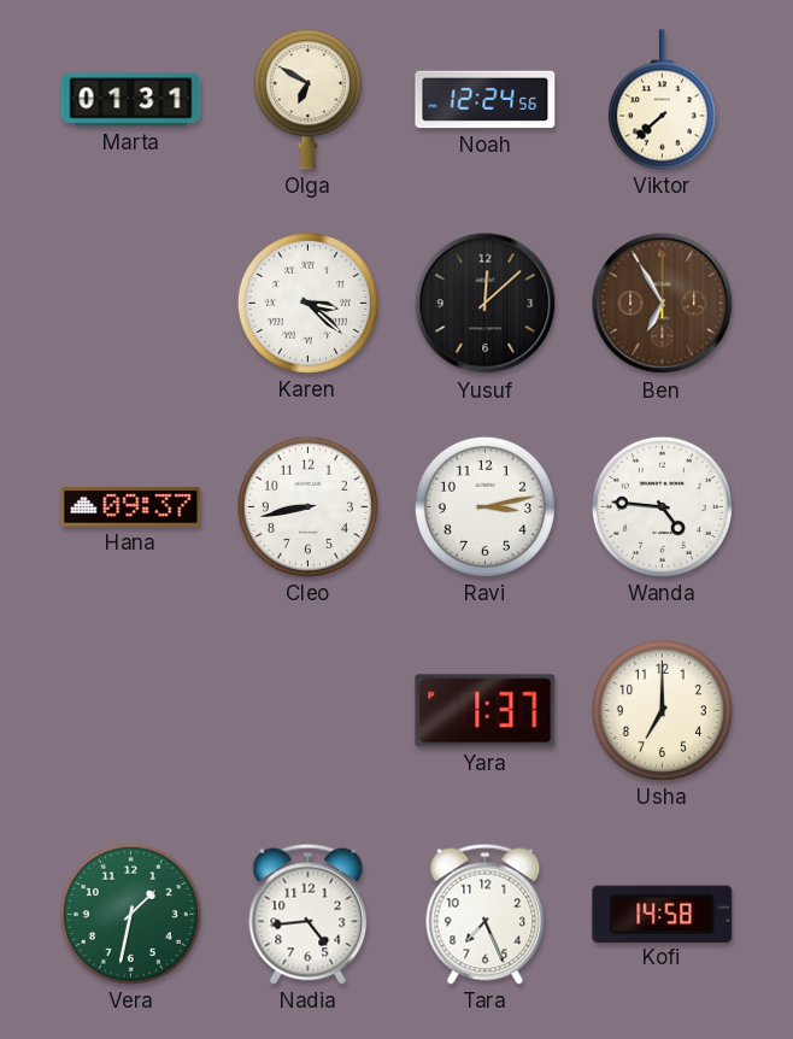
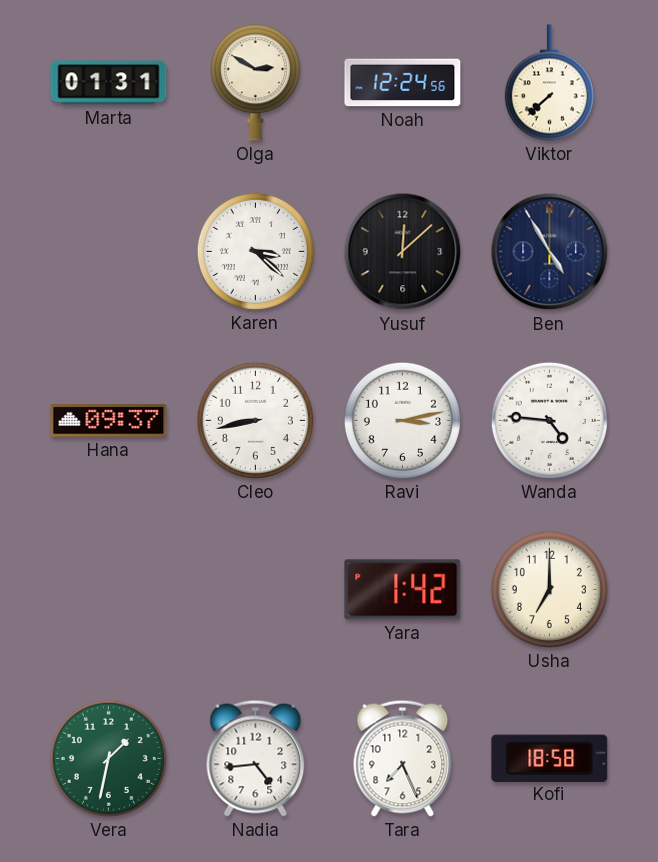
Olga: 6:50 -> 2:50 (255, 83)
Ben: 6:55 -> 4:55 (550, 252)
Ben dial: brown -> navy (550, 252)
Yara: 1:37 -> 1:42 (403, 590)
Kofi: 14:58 -> 18:58 (550, 758)
